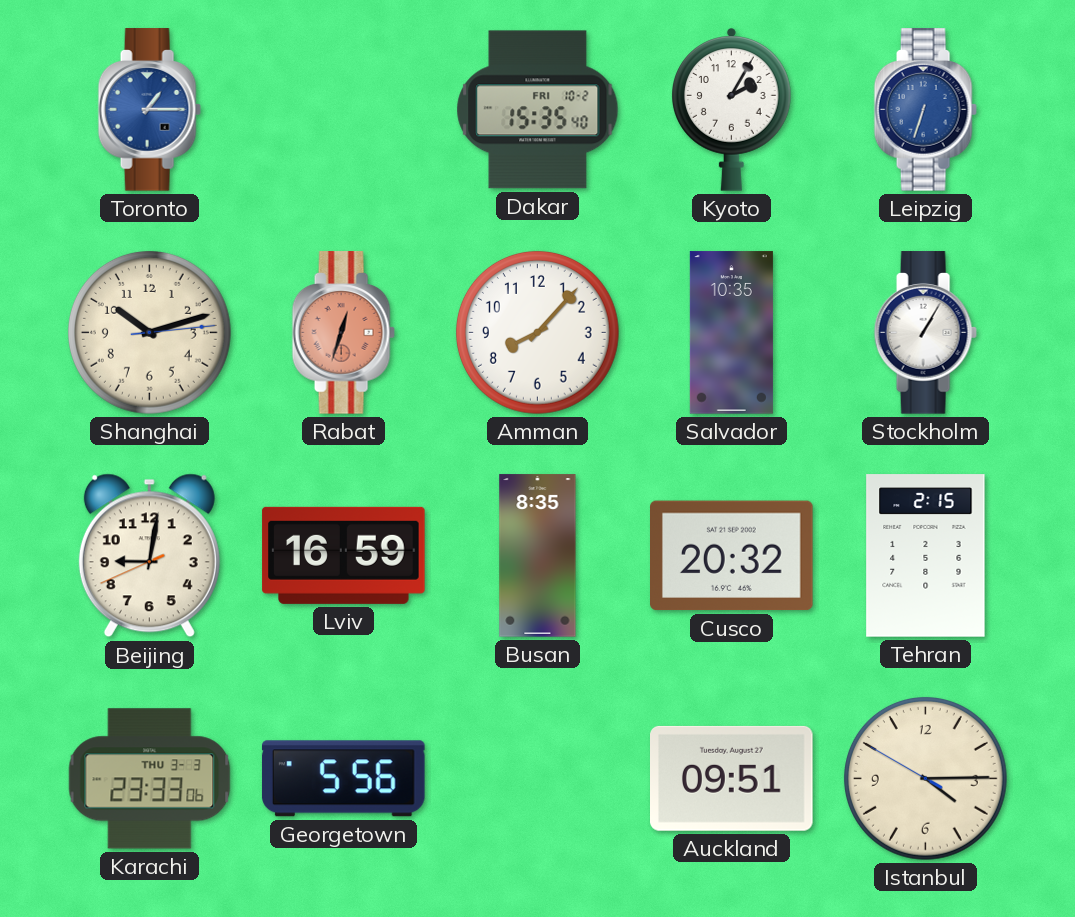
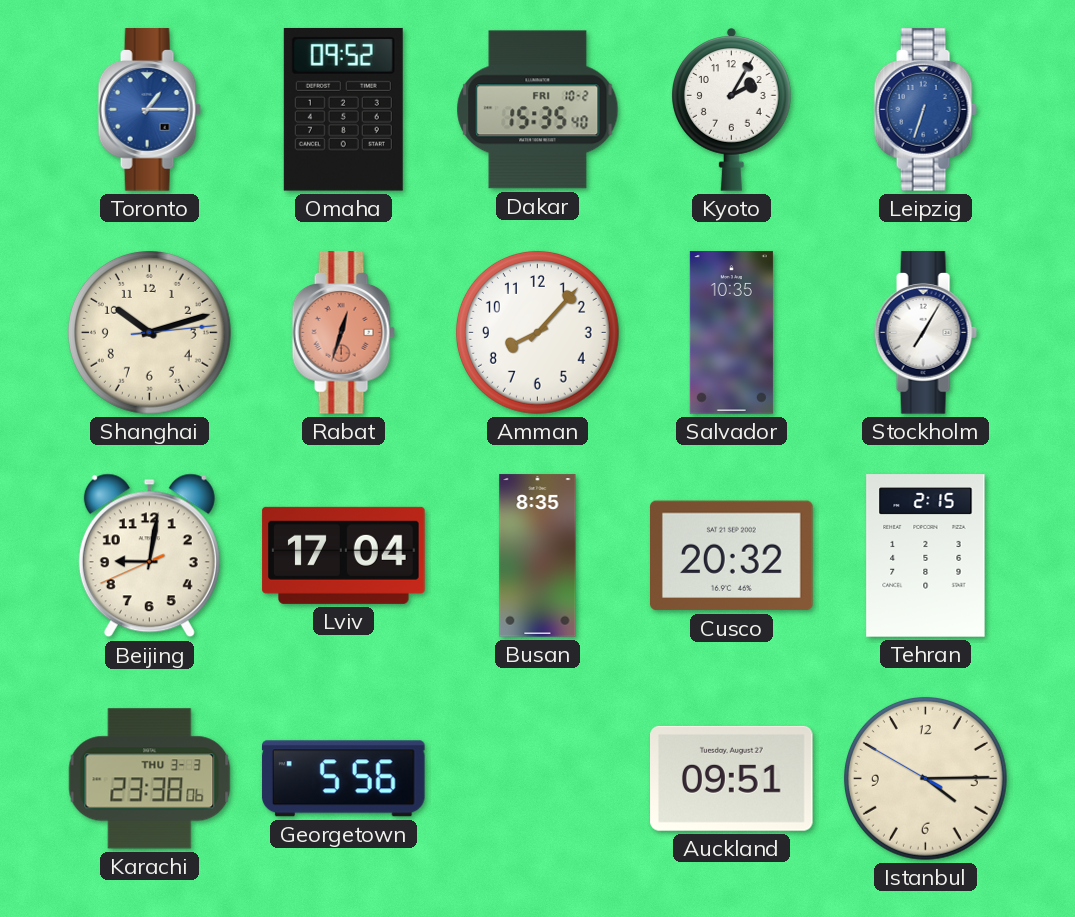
Omaha: none -> 09:52 (343, 109)
Stockholm: 1:05 -> 7:05 (925, 333)
Lviv: 16:59 -> 17:04 (344, 555)
Karachi: 23:33 -> 23:38 (150, 779)
